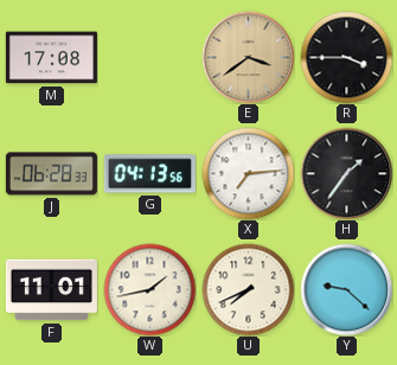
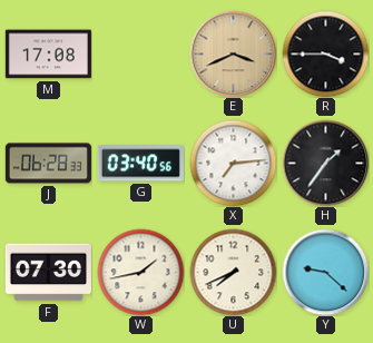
E: 3:39 -> 3:41 (233, 53)
G: 04:13 -> 03:40 (140, 164)
F: 11:01 -> 07:30 (48, 273)
